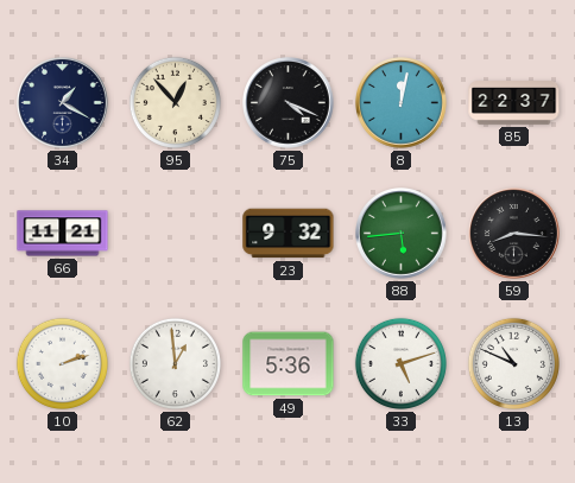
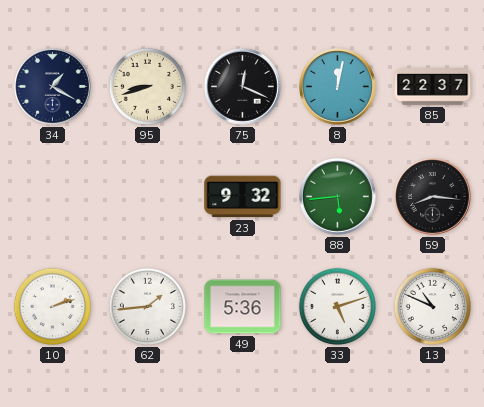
95: 12:53 -> 8:42 (147, 86)
75: 4:19 -> 12:19 (243, 87)
66: 11:21 -> none (63, 234)
62: 12:59 -> 1:44 (147, 306)
